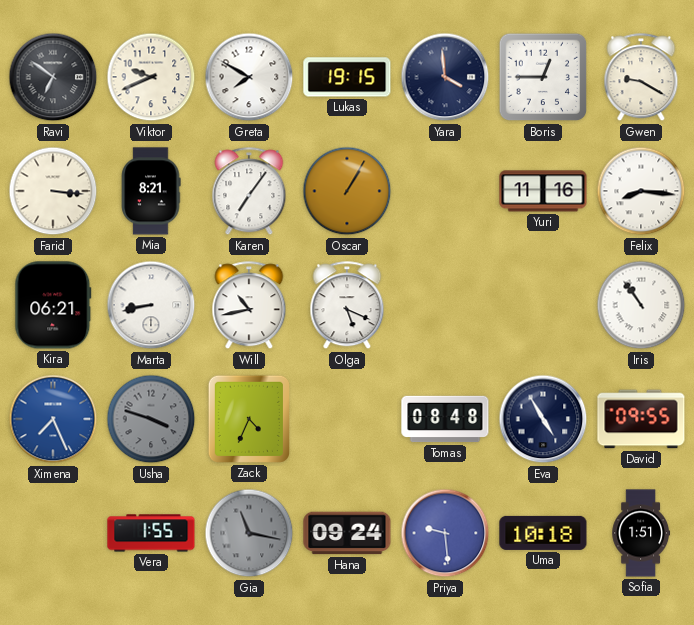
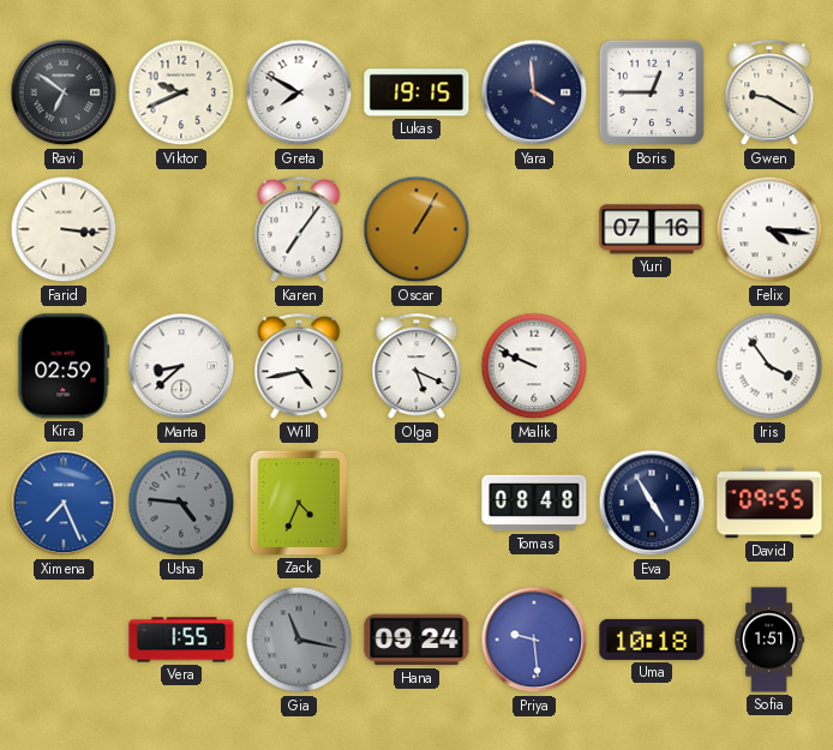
Mia: 8:21 -> none (151, 191)
Yuri: 11:16 -> 07:16 (652, 229)
Felix: 8:16 -> 4:16 (769, 229)
Kira: 06:21 -> 02:59 (64, 366)
Marta: 8:43 -> 8:38 (181, 366)
Will: 10:43 -> 4:43 (299, 367)
Malik: none -> 9:49 (534, 366)
Iris: 10:54 -> 3:54 (769, 366)
Usha: 3:48 -> 4:46 (181, 503)
